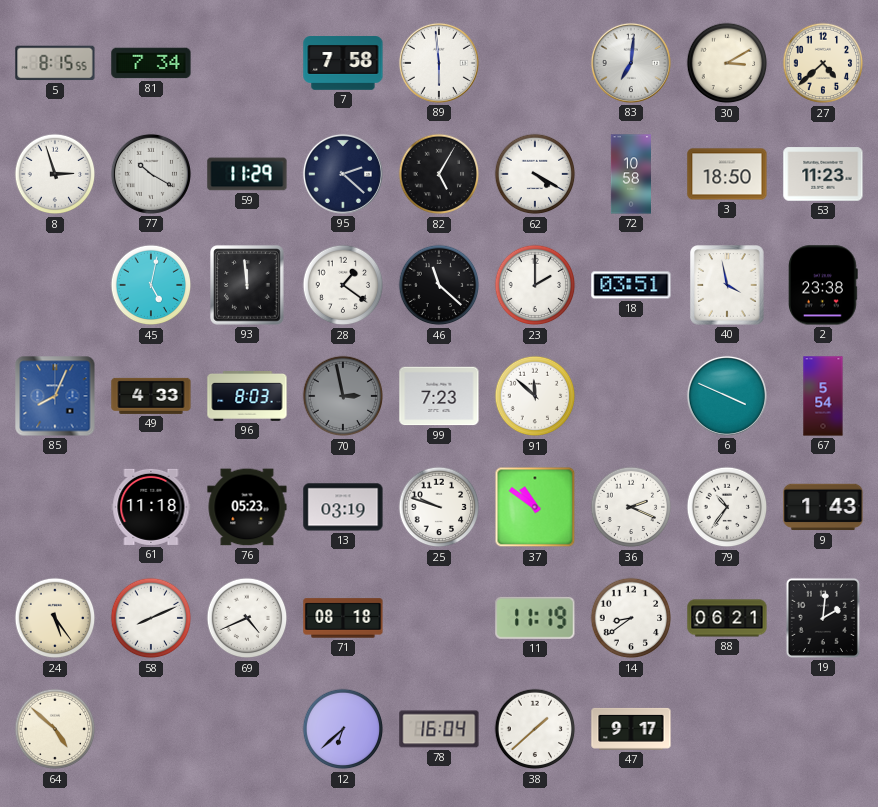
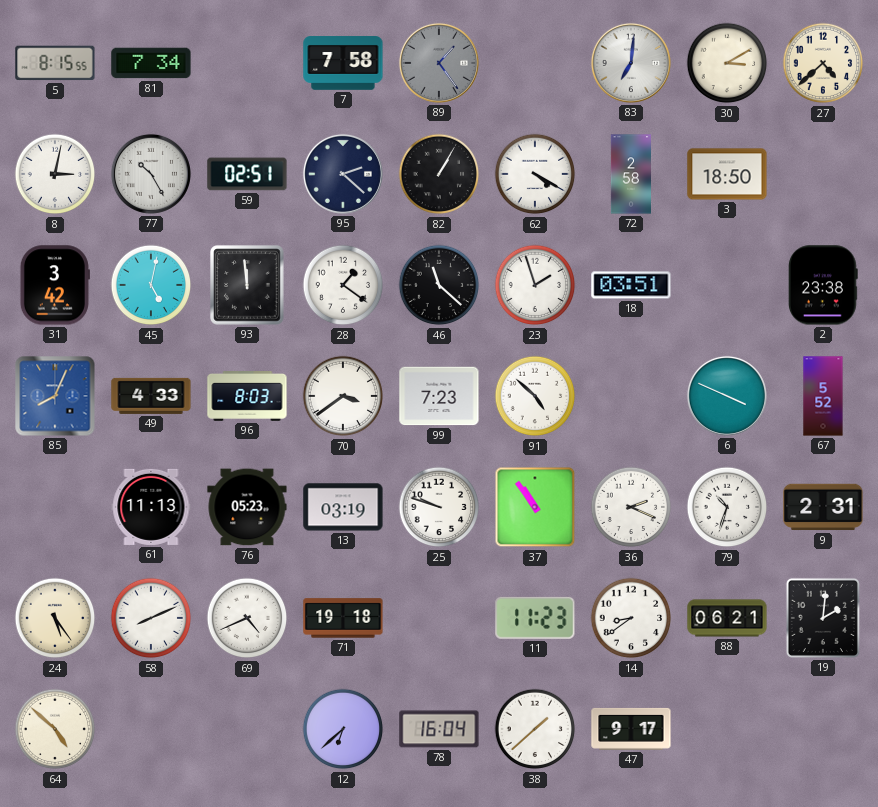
89: 5:59 -> 1:24 (439, 63)
89 dial: white -> grey (439, 63)
8: 2:57 -> 3:02 (55, 174)
77: 10:20 -> 10:25 (151, 174)
59: 11:29 -> 02:51 (247, 174)
82: 5:05 -> 1:05 (439, 174)
72: 10:58 -> 2:58 (630, 174)
53: 11:23 -> none (823, 174)
31: none -> 3:42 (55, 285)
23: 2:00 -> 1:57 (535, 285)
40: 3:58 -> none (727, 285)
70: 2:58 -> 3:39 (343, 396)
70 dial: grey -> white (343, 396)
91: 11:52 -> 4:52 (535, 396)
67: 5:54 -> 5:52 (823, 396)
61: 11:18 -> 11:13 (151, 507)
37: 10:51 -> 10:54 (535, 507)
79: 10:36 -> 10:33 (727, 507)
9: 1:43 -> 2:31 (823, 507)
71: 08:18 -> 19:18 (343, 618)
11: 11:19 -> 11:23 (535, 618)
